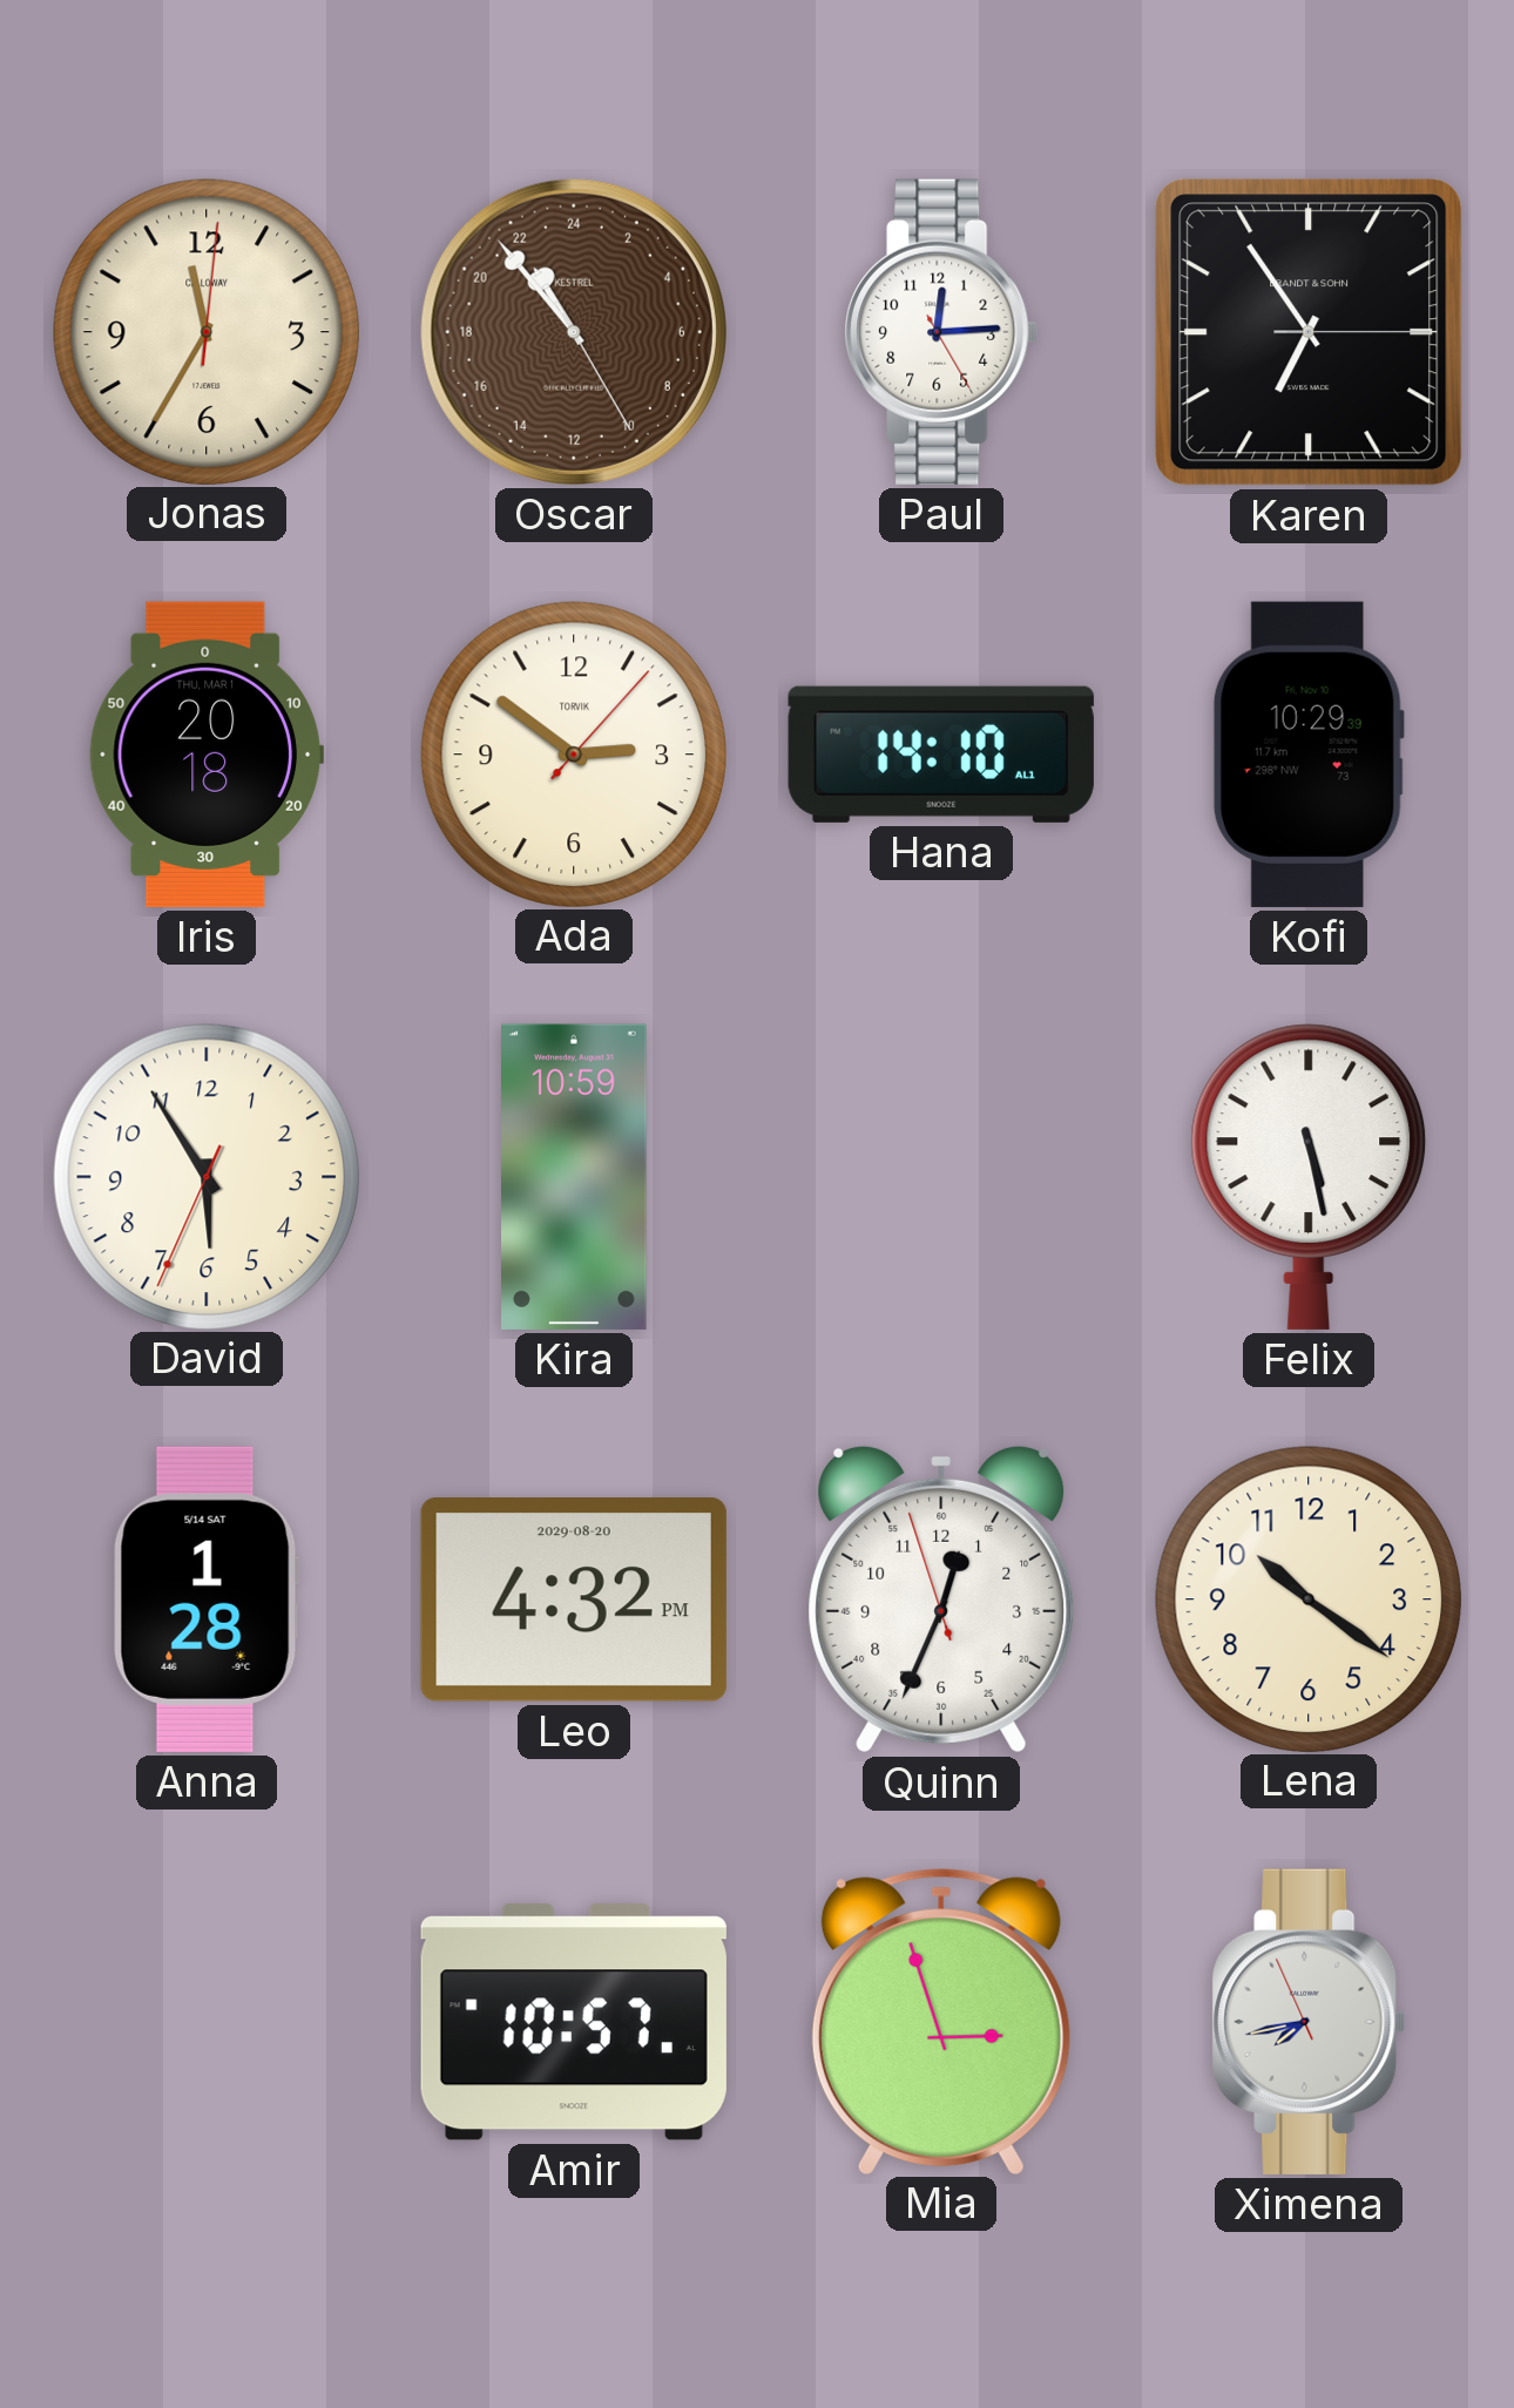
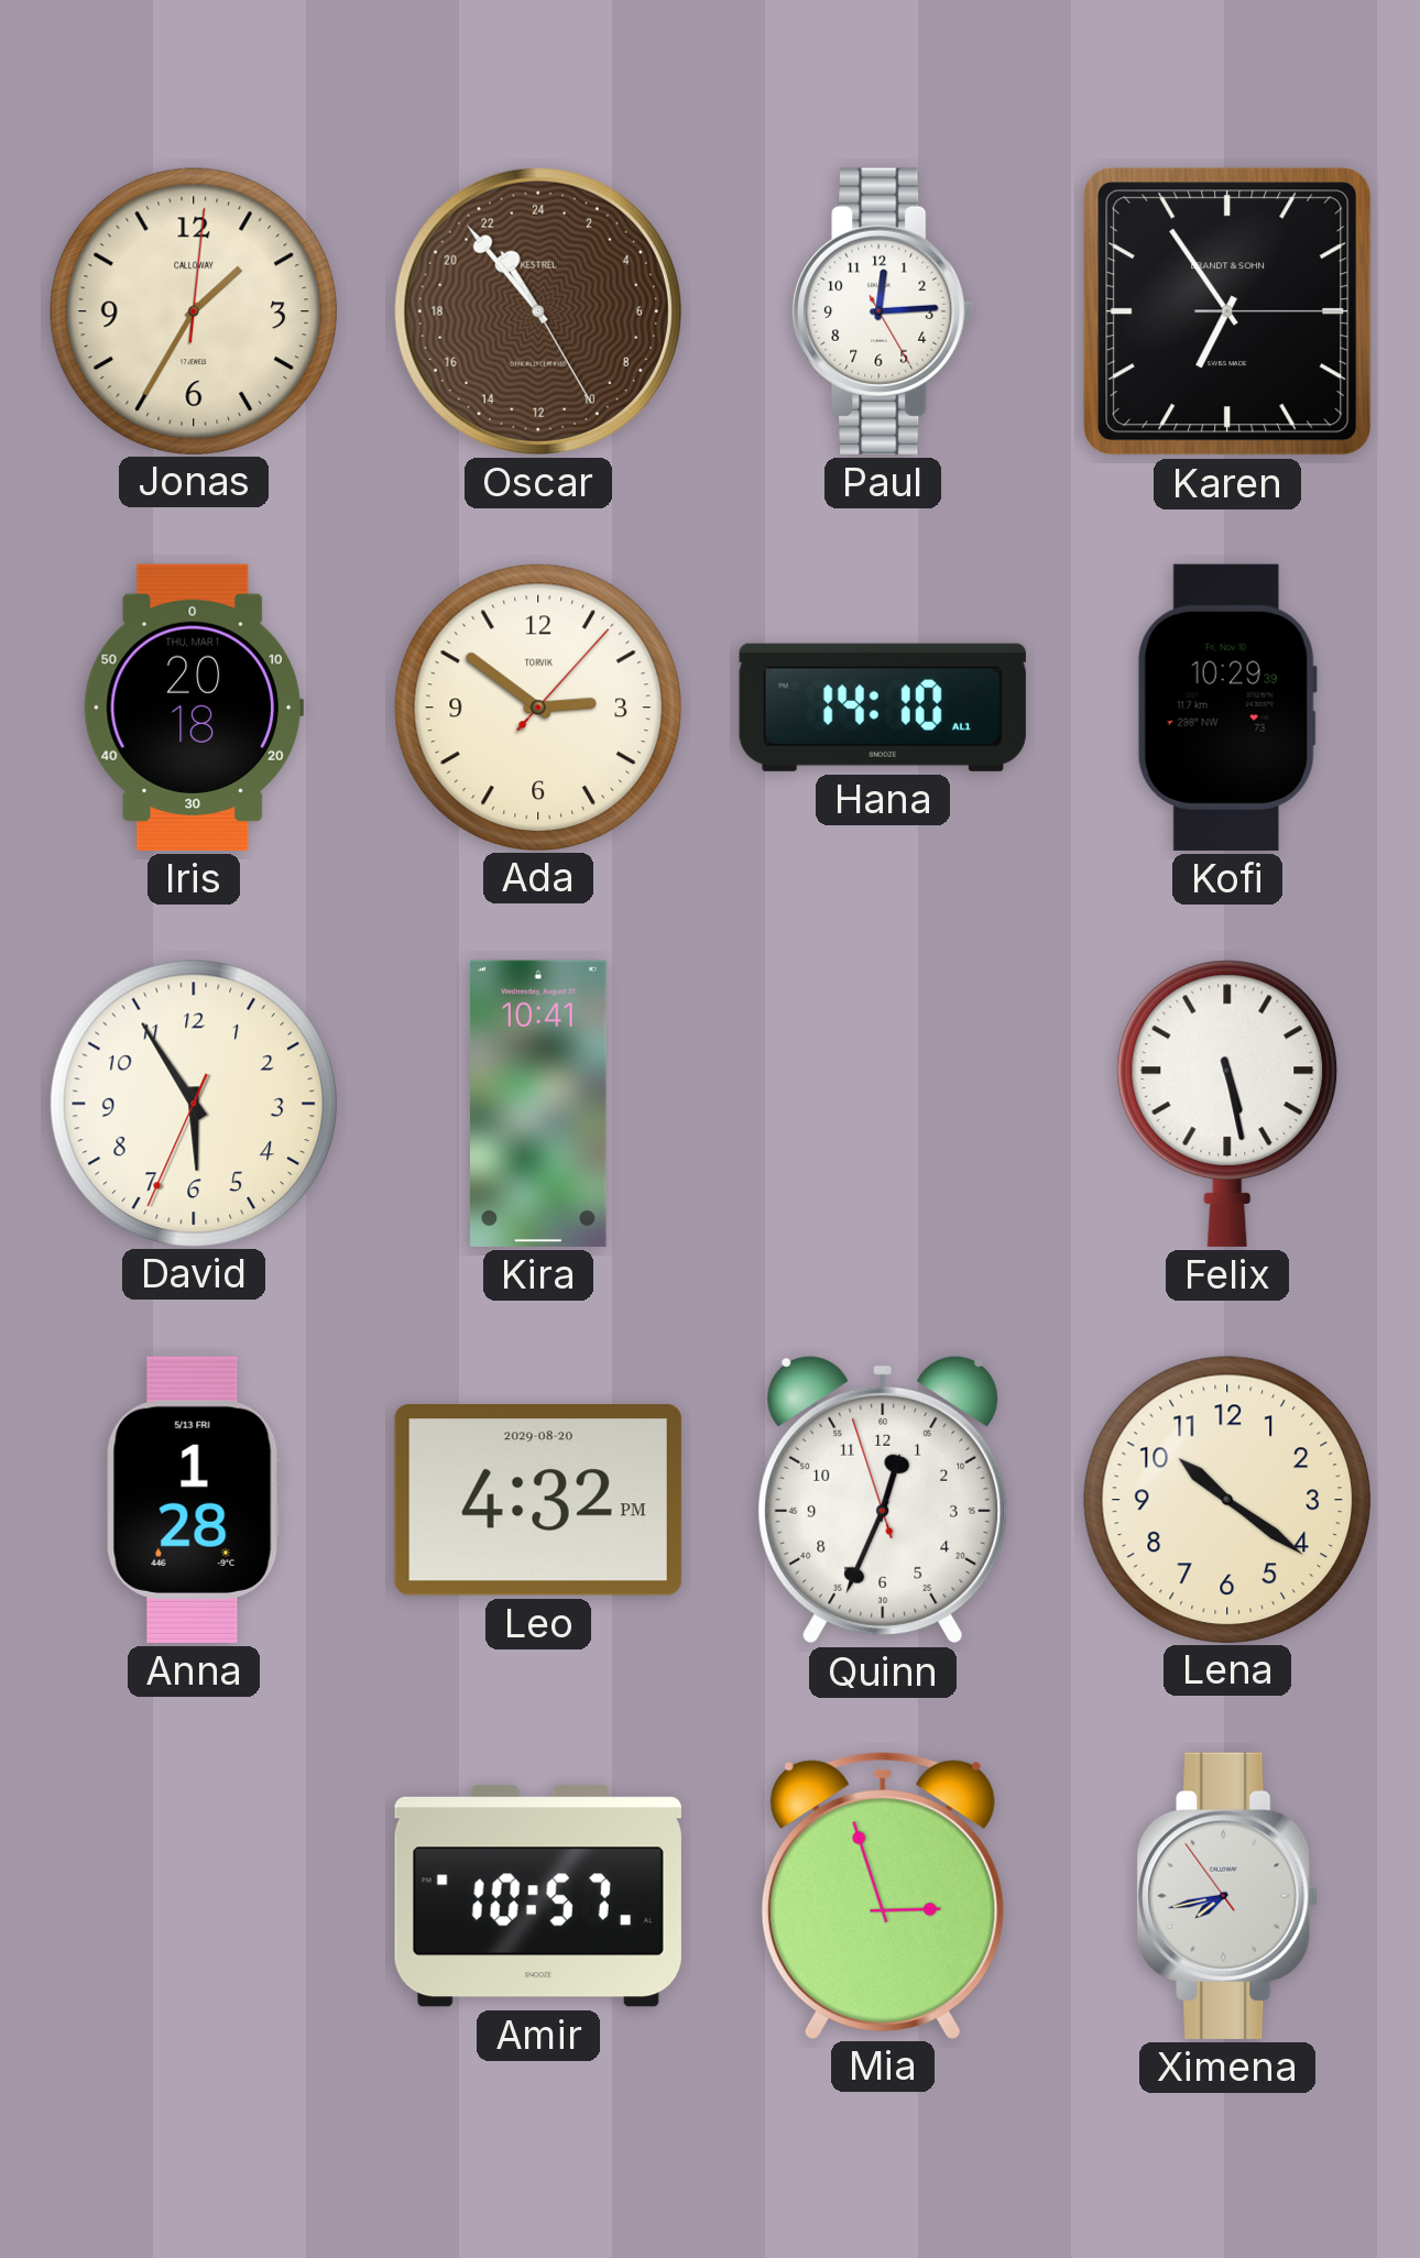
Jonas: 11:35 -> 1:35 (193, 310)
Kira: 10:59 -> 10:41 (539, 1104)
Anna date: 5/14 SAT -> 5/13 FRI (194, 1500)
Ximena: 7:42:56 -> 7:42:54 (1227, 1896)
